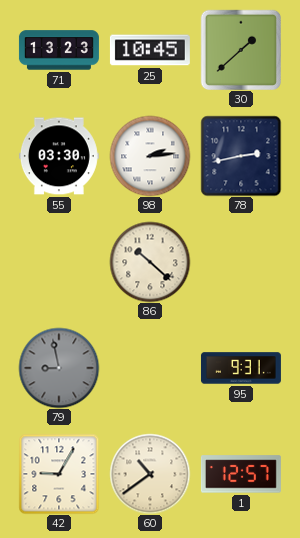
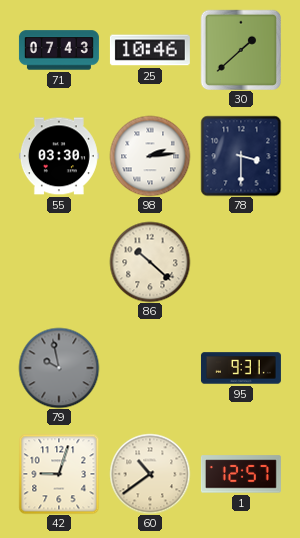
71: 13:23 -> 07:43 (59, 50)
25: 10:45 -> 10:46 (150, 50)
78: 2:43 -> 3:30 (241, 156)
79: 8:58 -> 9:58 (59, 368)
42: 9:05 -> 9:03 (59, 474)
